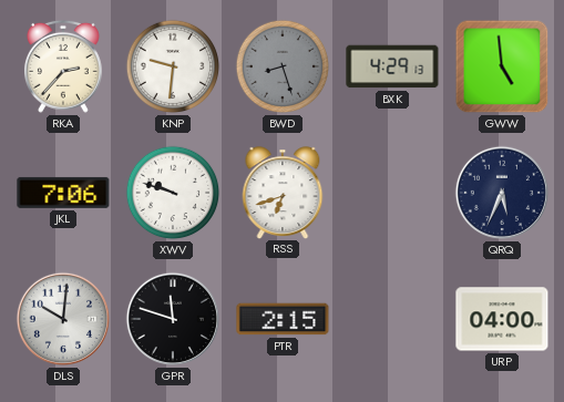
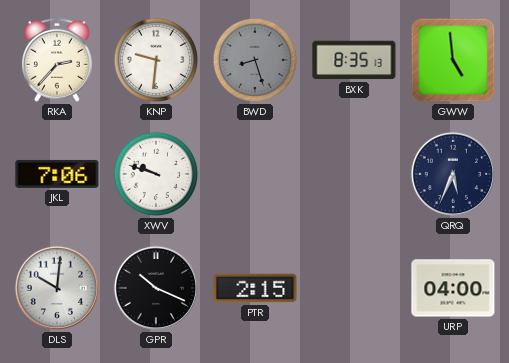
BXK: 4:29 -> 8:35 (354, 60)
RSS: 6:42 -> none (283, 193)
GPR: 11:48 -> 10:19 (156, 288)
